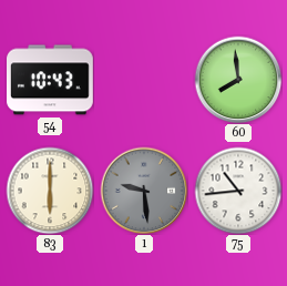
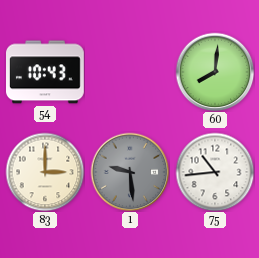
60: 7:59 -> 8:01 (215, 72)
83: 6:00 -> 3:00 (45, 172)
